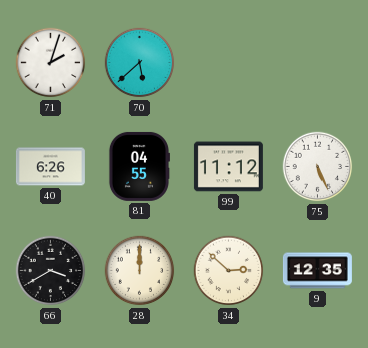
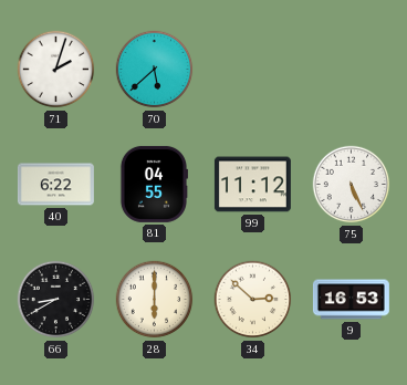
40: 6:26 -> 6:22 (55, 185)
66: 3:40 -> 8:40 (56, 300)
28: 12:00 -> 6:00 (155, 300)
9: 12:35 -> 16:53 (351, 300)
